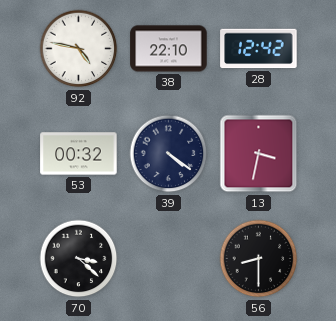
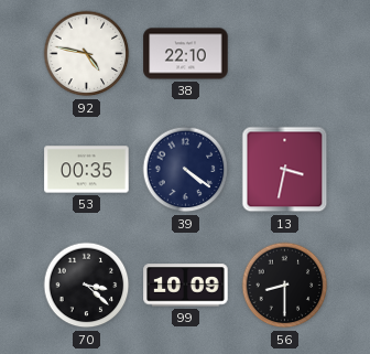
28: 12:42 -> none (259, 49)
53: 00:32 -> 00:35 (87, 170)
99: none -> 10:09 (186, 286)
